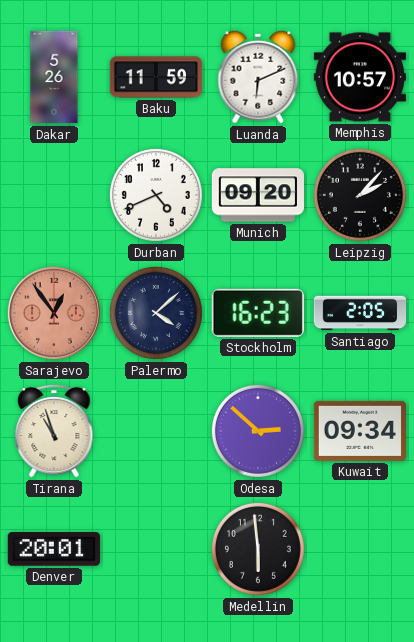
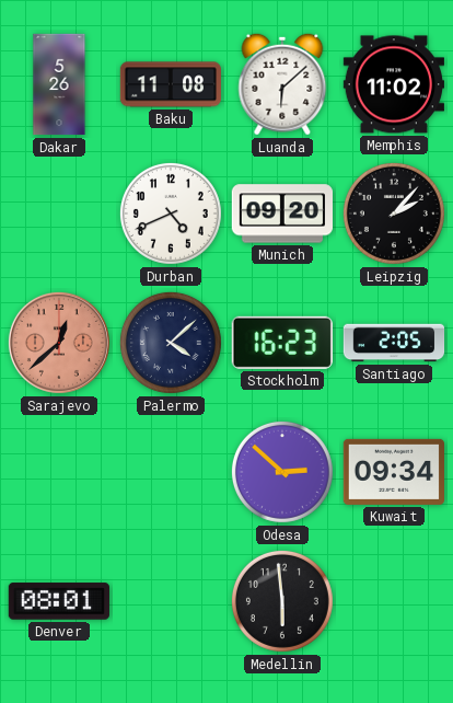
Baku: 11:59 -> 11:08 (170, 84)
Luanda: 6:11 -> 6:08 (282, 84)
Memphis: 10:57 -> 11:02 (393, 84)
Sarajevo: 12:54 -> 12:38 (59, 343)
Tirana: 10:57 -> none (54, 431)
Denver: 20:01 -> 08:01 (59, 601)
